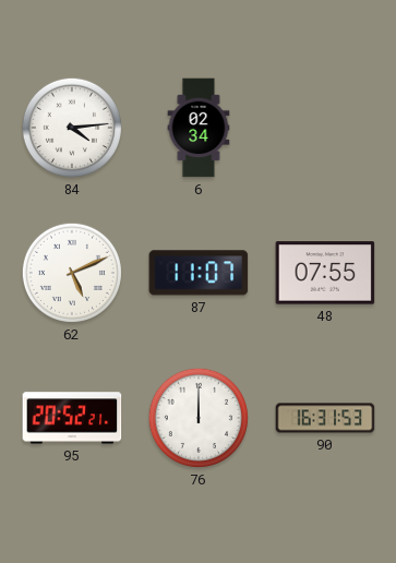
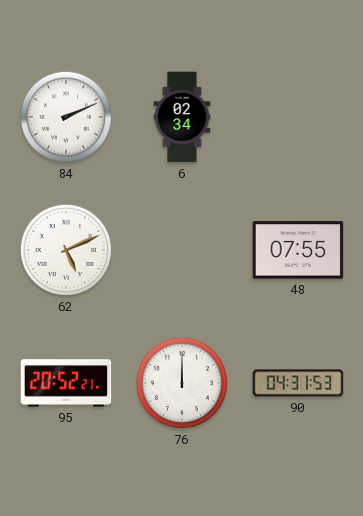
84: 4:14 -> 2:11 (66, 117)
87: 11:07 -> none (199, 273)
90: 16:31 -> 04:31 (298, 383)
